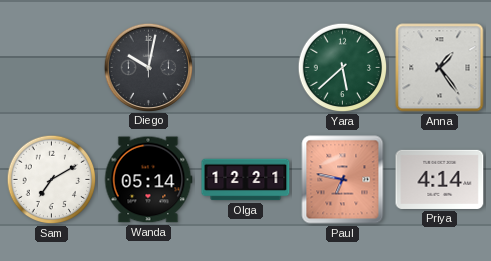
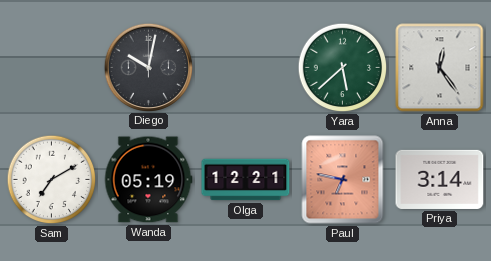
Anna: 1:24 -> 12:24 (440, 68)
Wanda: 05:14 -> 05:19 (148, 180)
Priya: 4:14 -> 3:14 (440, 179)
